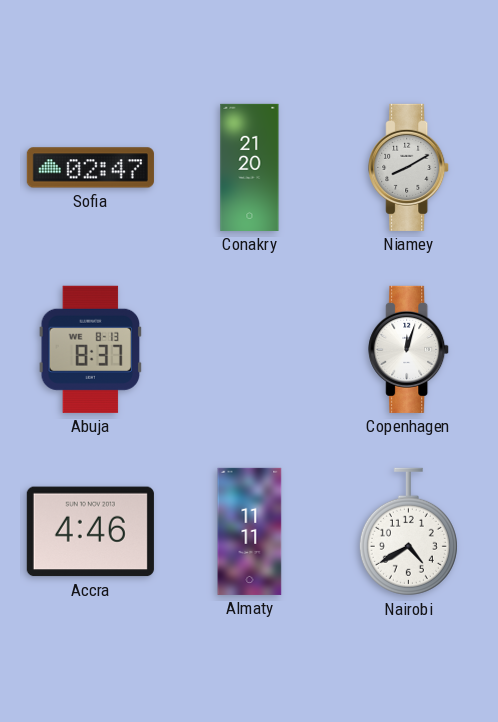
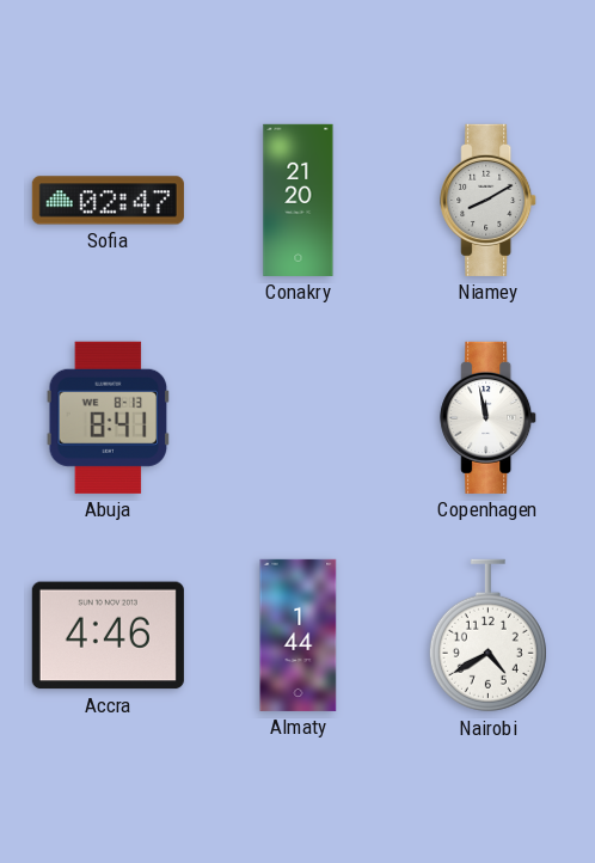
Abuja: 8:37 -> 8:41 (109, 417)
Copenhagen: 12:03 -> 11:58 (489, 417)
Almaty: 11:11 -> 1:44 (299, 635)
